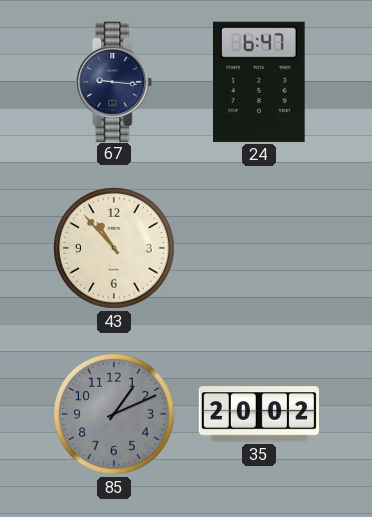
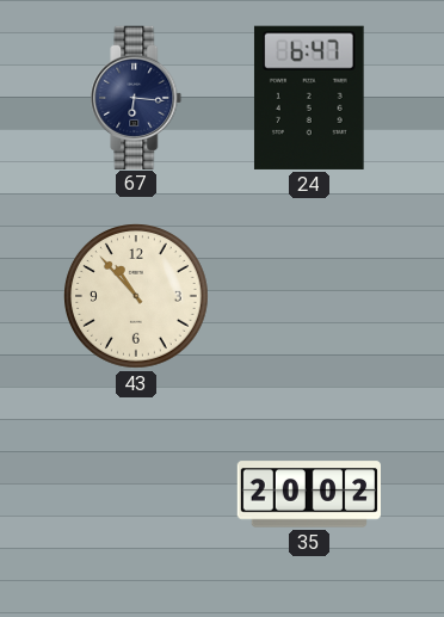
67: 9:16 -> 6:16 (136, 97)
85: 1:11 -> none (115, 415)
